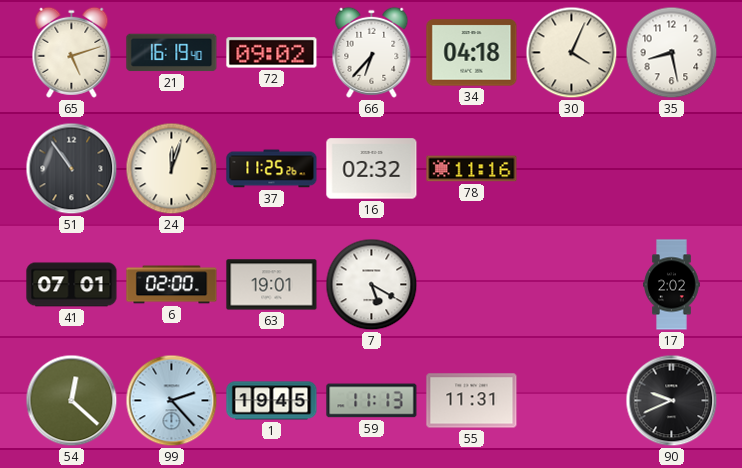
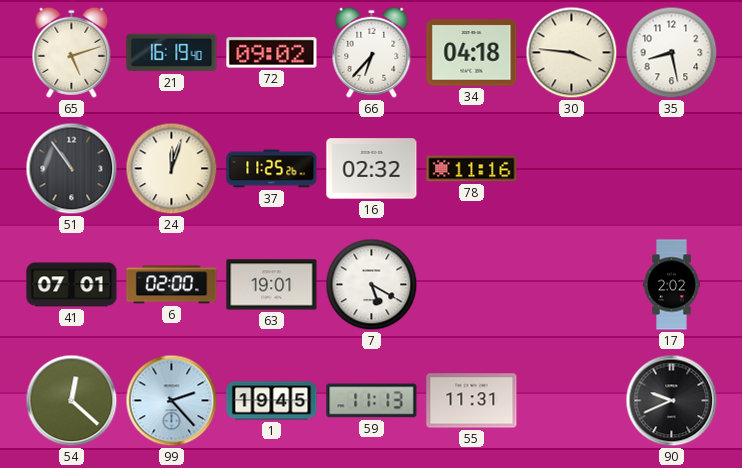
30: 4:04 -> 3:46 (572, 53)
